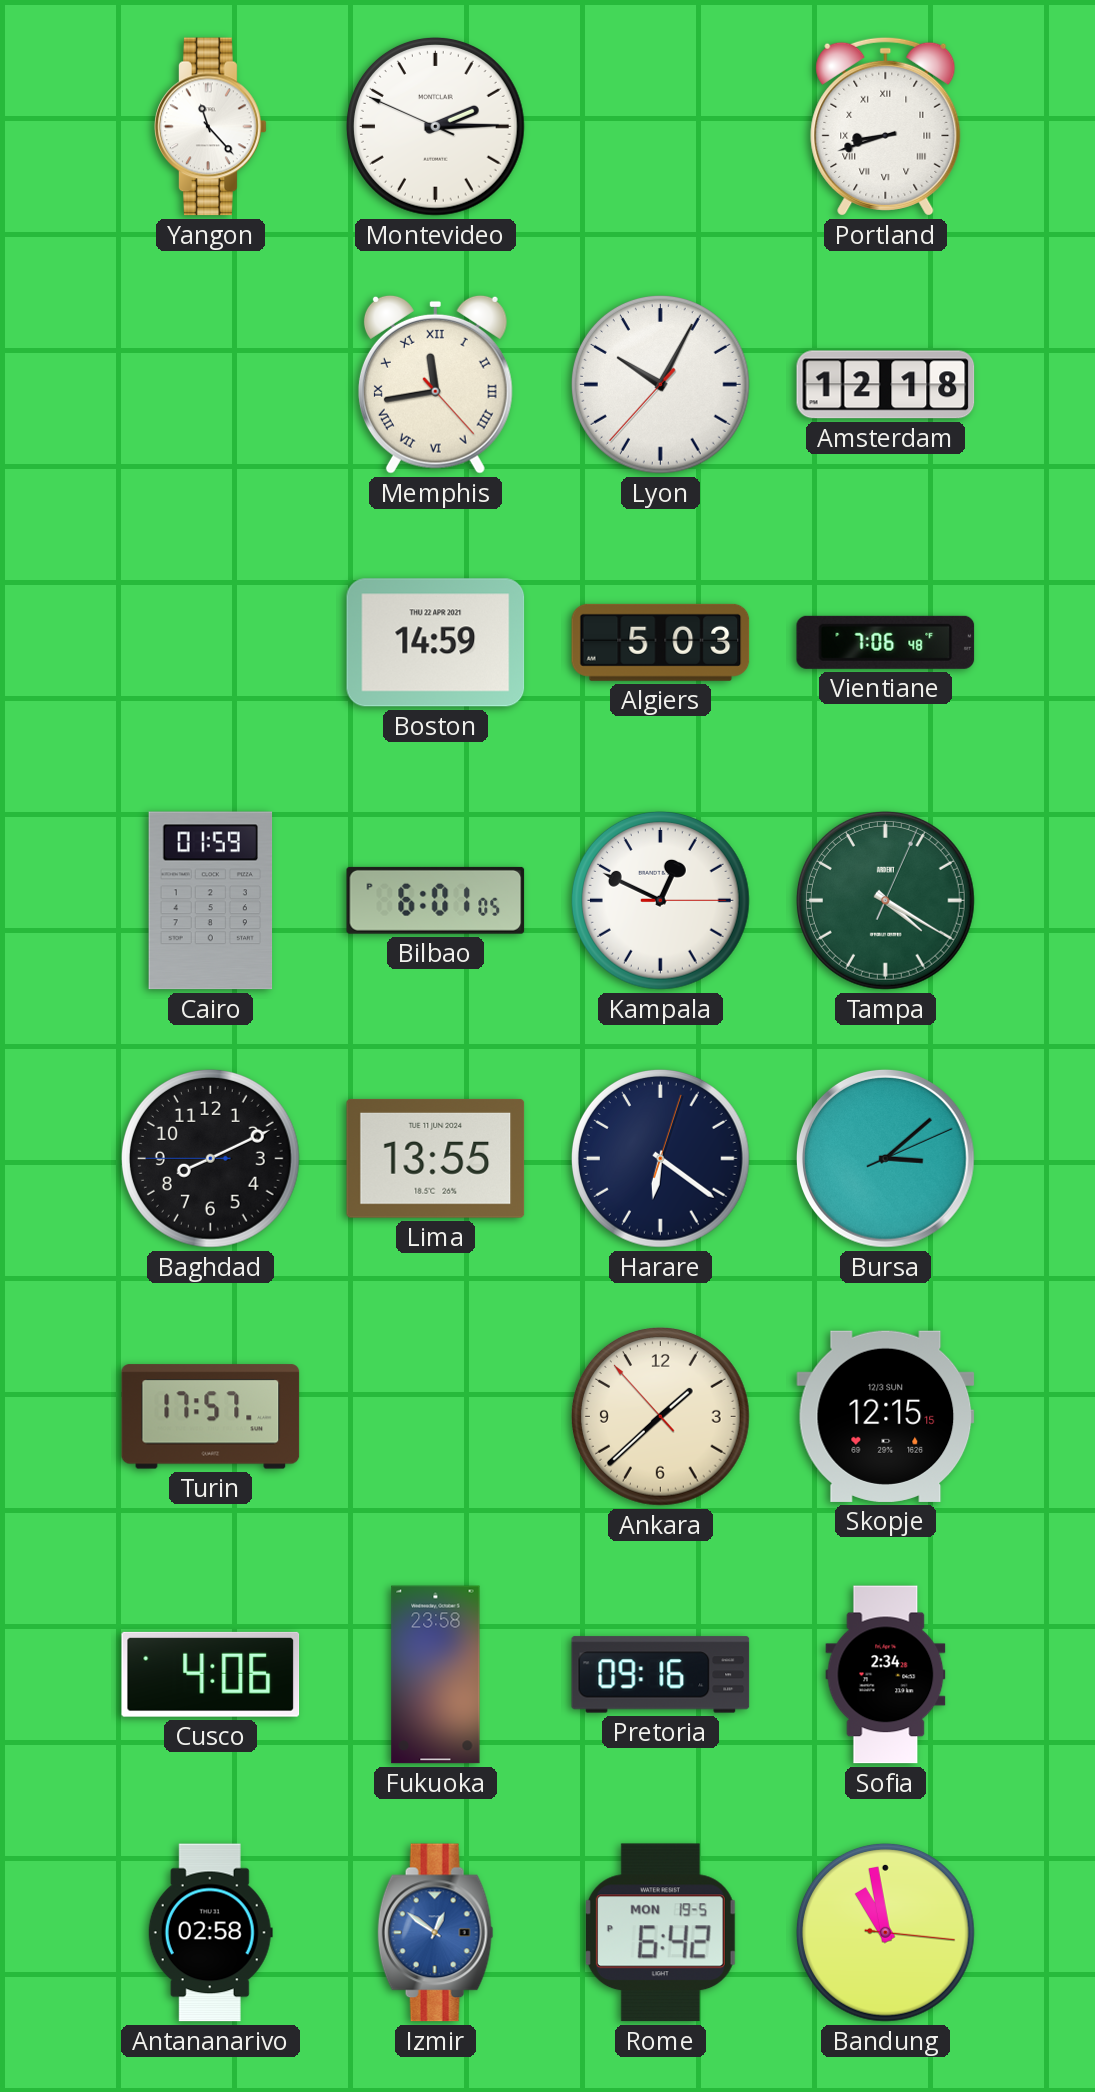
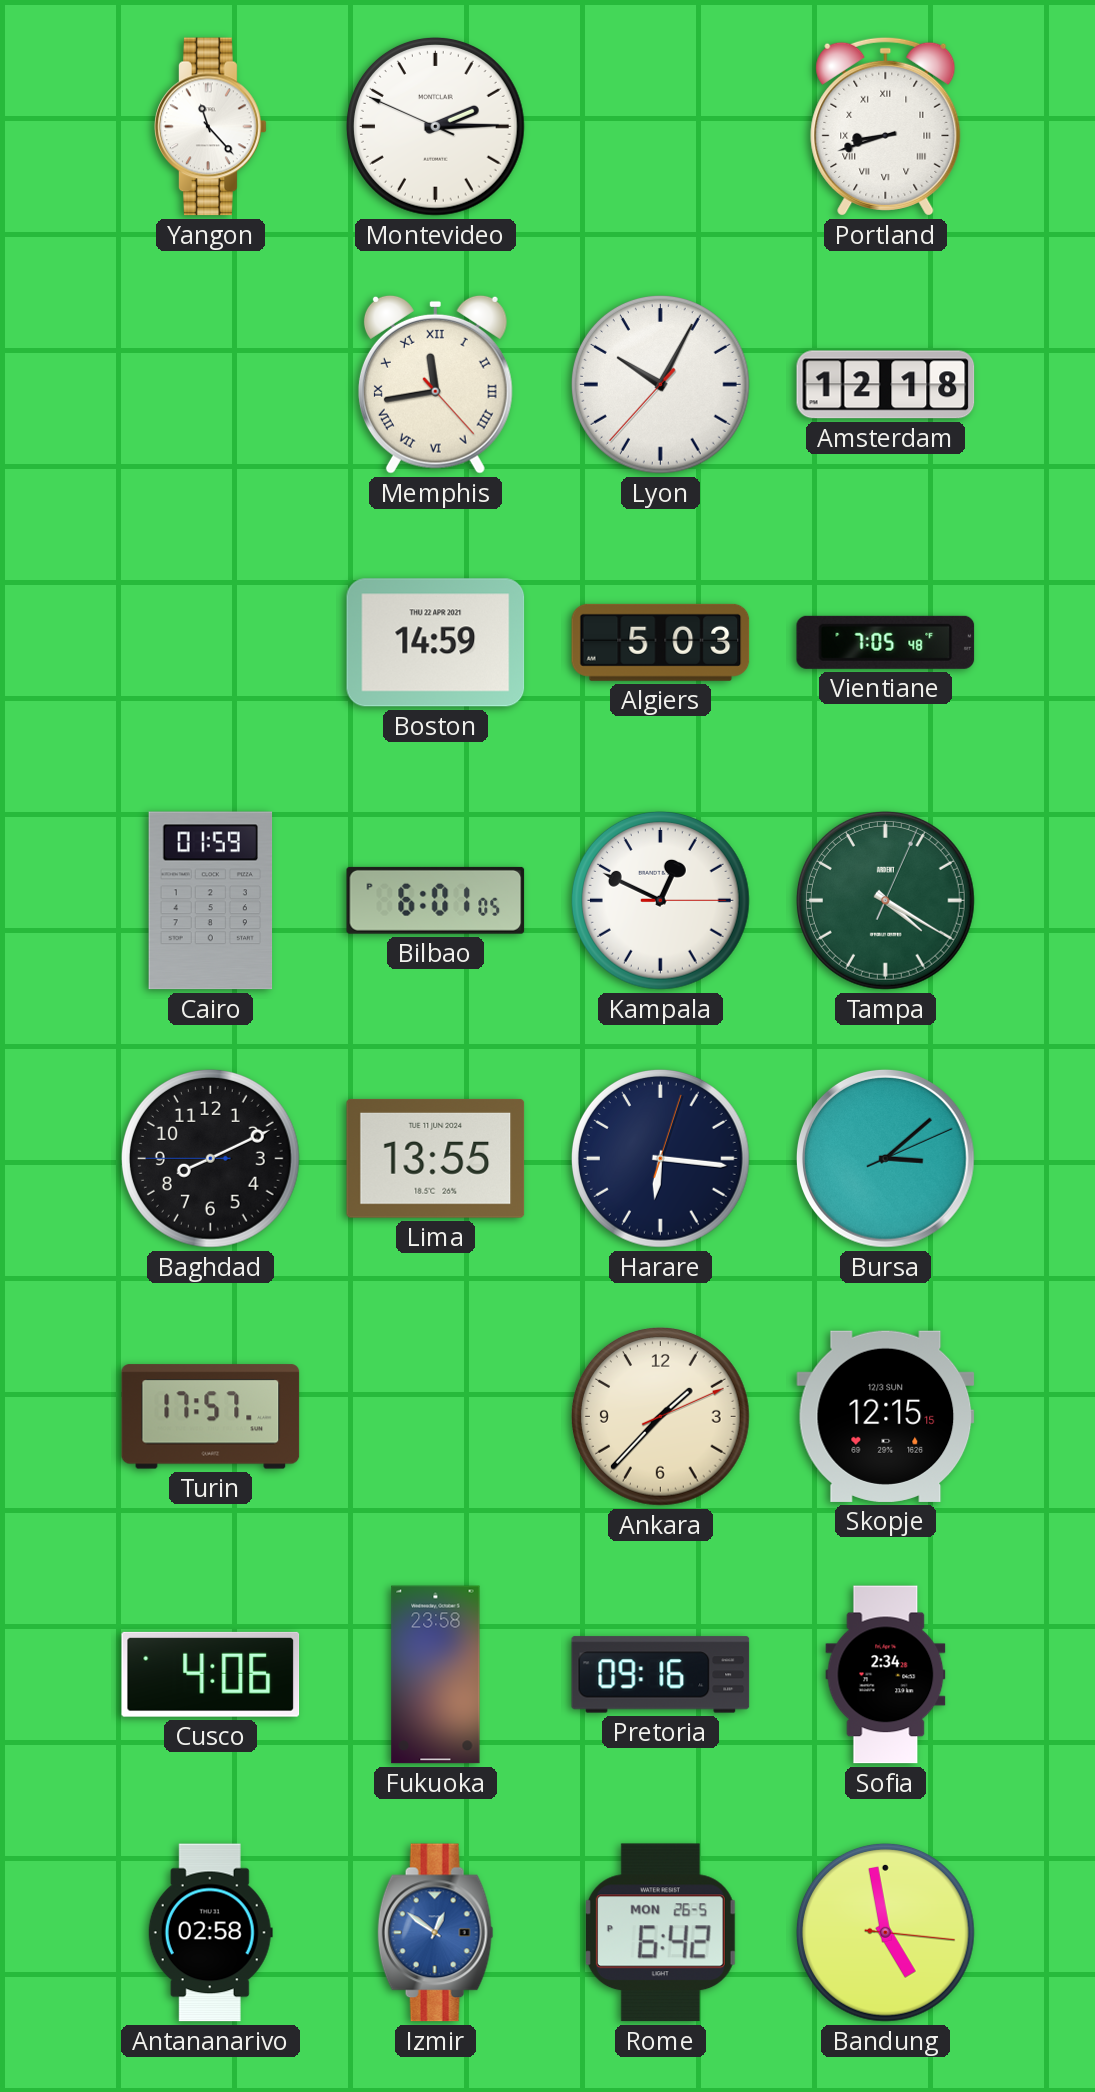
Vientiane: 7:06 -> 7:05 (886, 642)
Harare: 6:21 -> 6:16 (661, 1159)
Ankara: 1:37:53 -> 1:37:11 (661, 1417)
Rome date: MON 19-5 -> MON 26-5 (660, 1933)
Bandung: 10:58 -> 4:58 (886, 1933)
